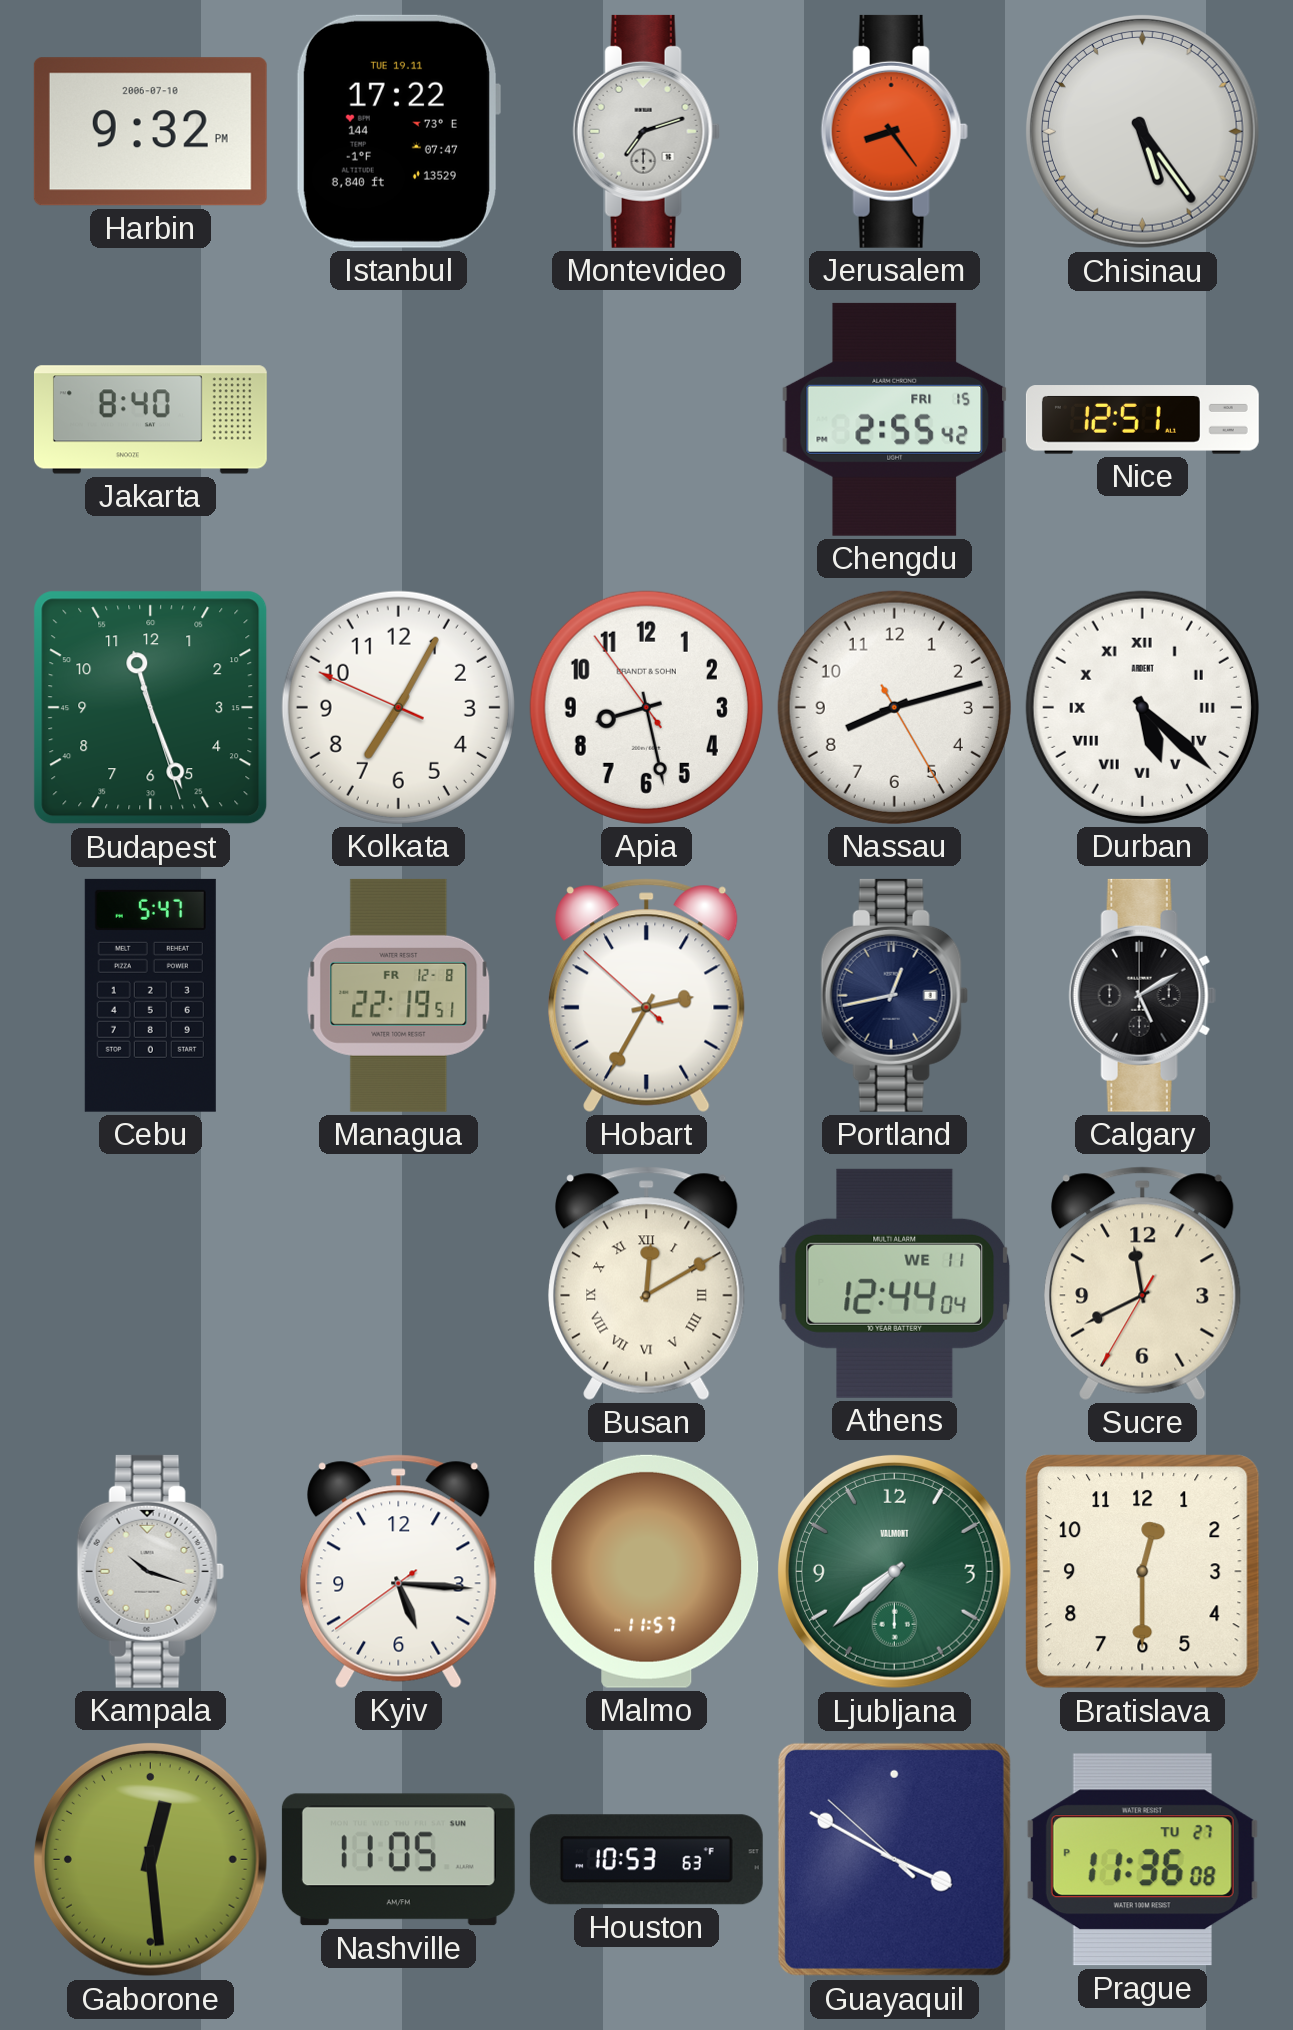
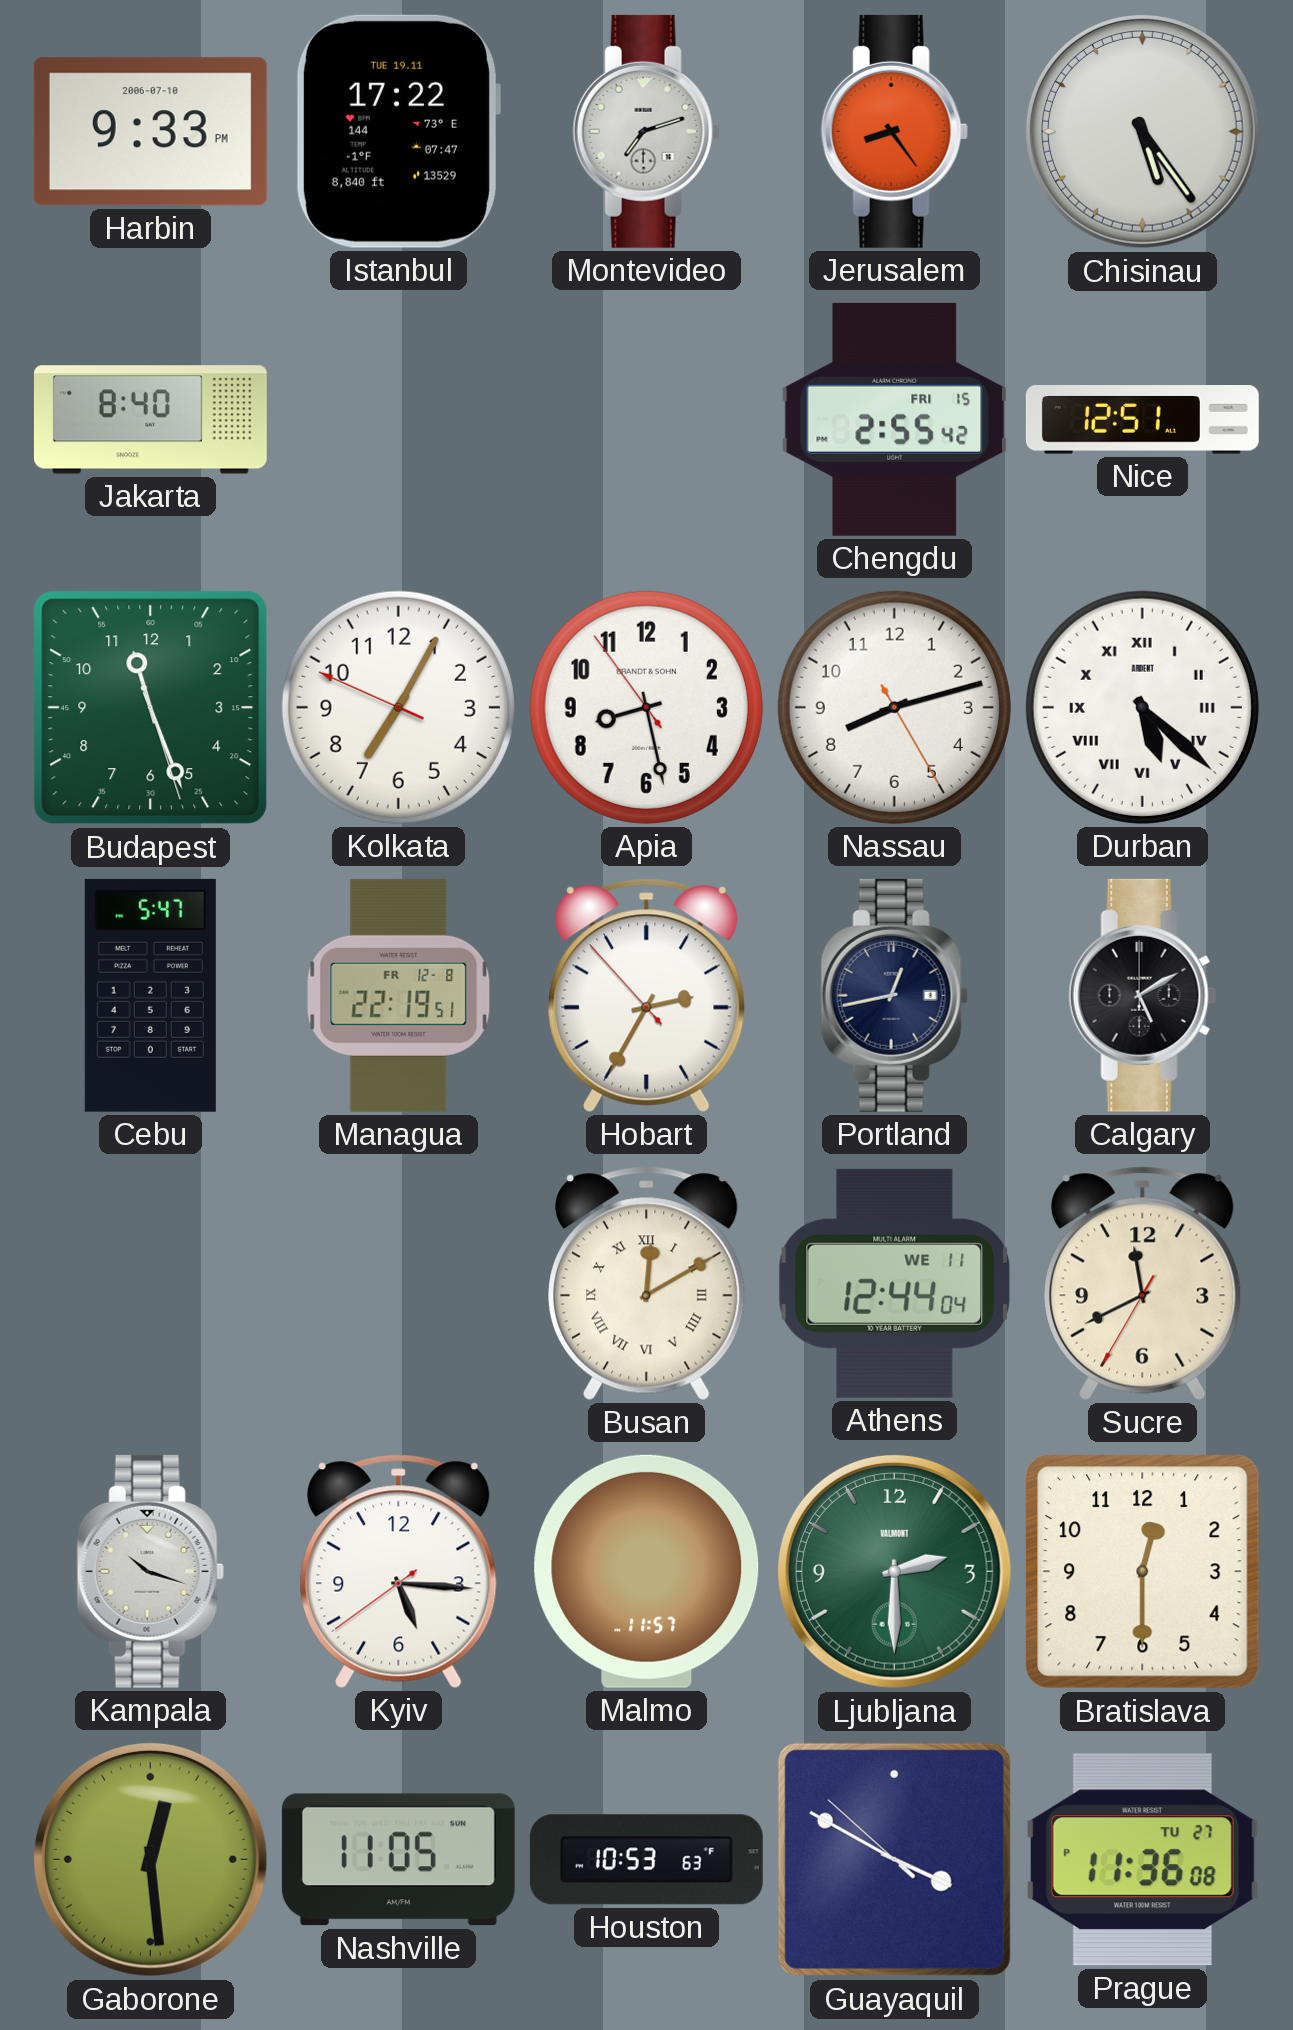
Harbin: 9:32 -> 9:33 (150, 132)
Hobart: 2:34:52 -> 2:34:53 (647, 995)
Ljubljana: 7:38 -> 2:30 (894, 1571)
